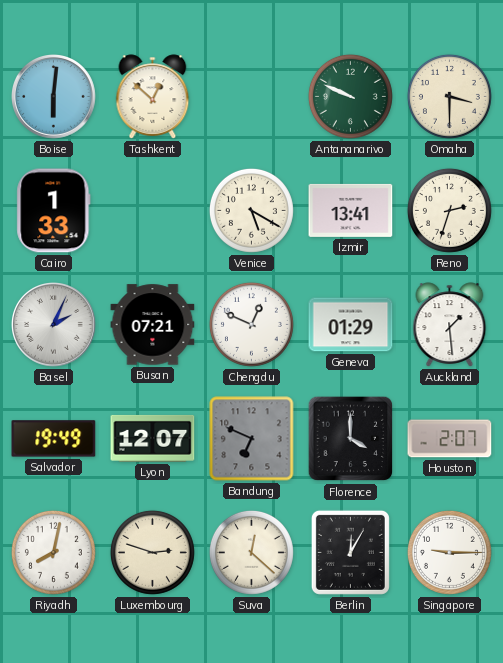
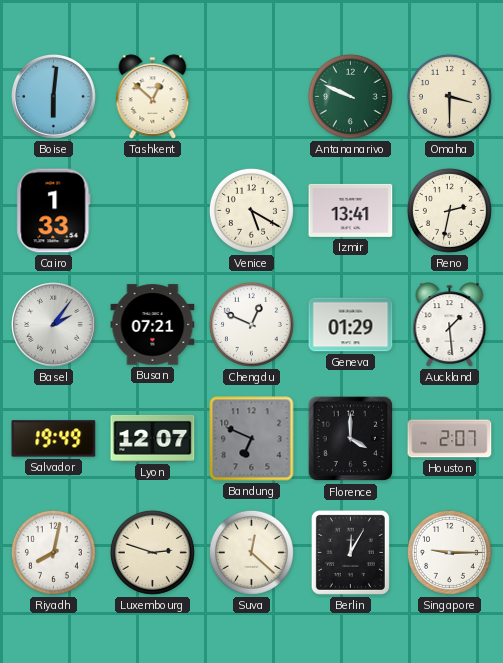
Reno: 2:33 -> 2:32 (449, 210)
Basel: 2:04 -> 2:06 (54, 325)
